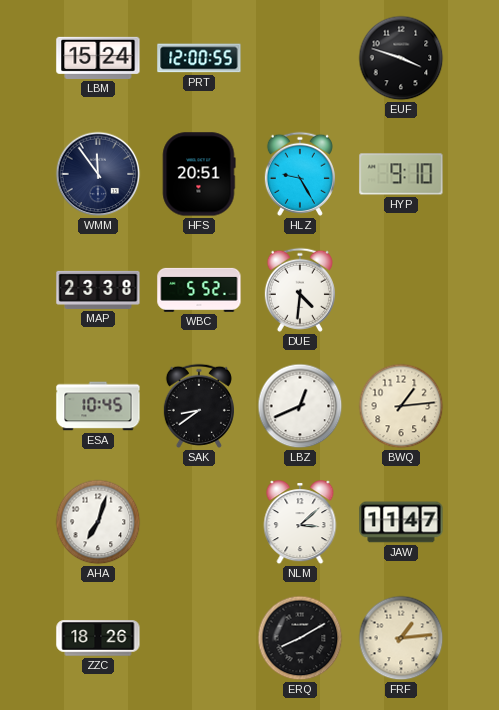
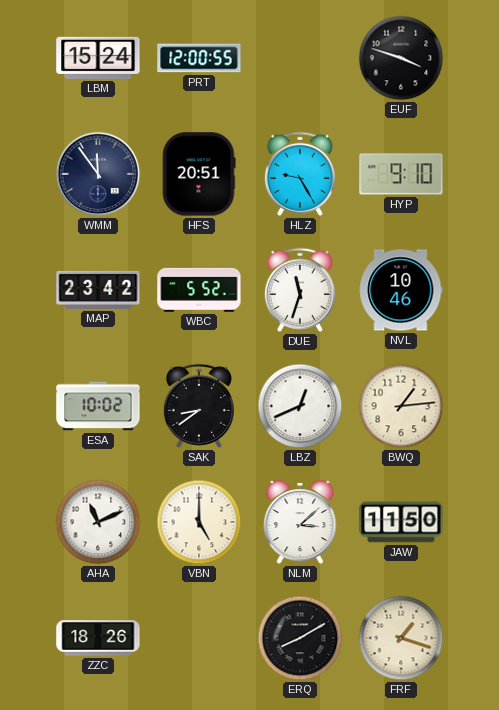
MAP: 23:38 -> 23:42 (98, 290)
DUE: 4:31 -> 11:33 (300, 290)
NVL: none -> 10:46 (401, 290)
ESA: 10:45 -> 10:02 (98, 406)
AHA: 7:03 -> 11:11 (98, 522)
VBN: none -> 5:00 (199, 522)
JAW: 11:47 -> 11:50 (401, 522)
FRF: 1:14 -> 1:18 (401, 638)
